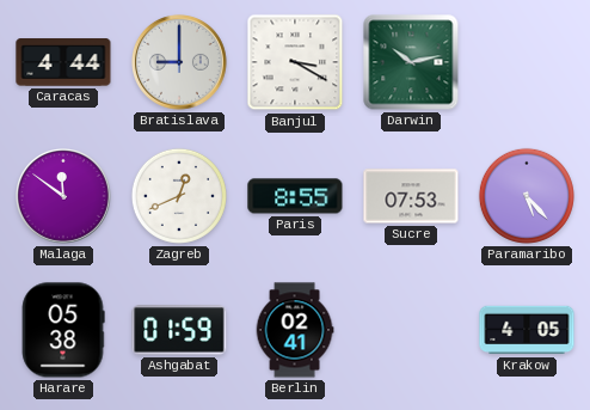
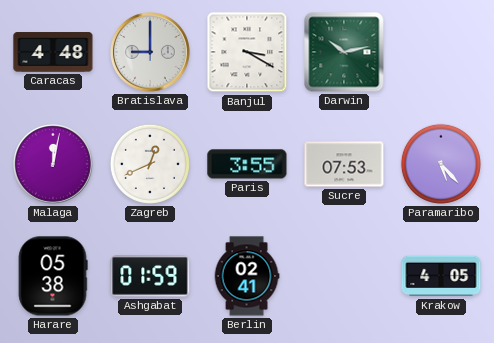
Caracas: 4:44 -> 4:48 (53, 52)
Malaga: 11:51 -> 12:02 (54, 165)
Paris: 8:55 -> 3:55 (247, 164)
